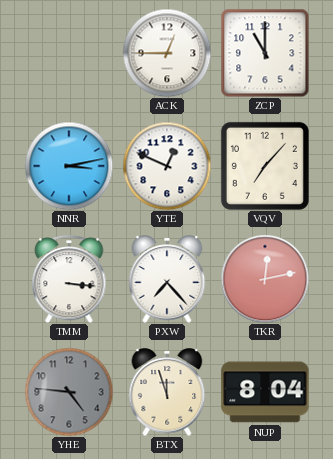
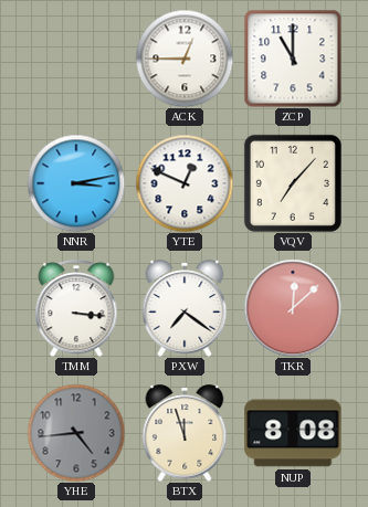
PXW: 7:23 -> 7:21 (185, 308)
TKR: 12:13 -> 12:08 (293, 308)
YHE: 4:46 -> 4:44 (76, 433)
NUP: 8:04 -> 8:08 (293, 433)
